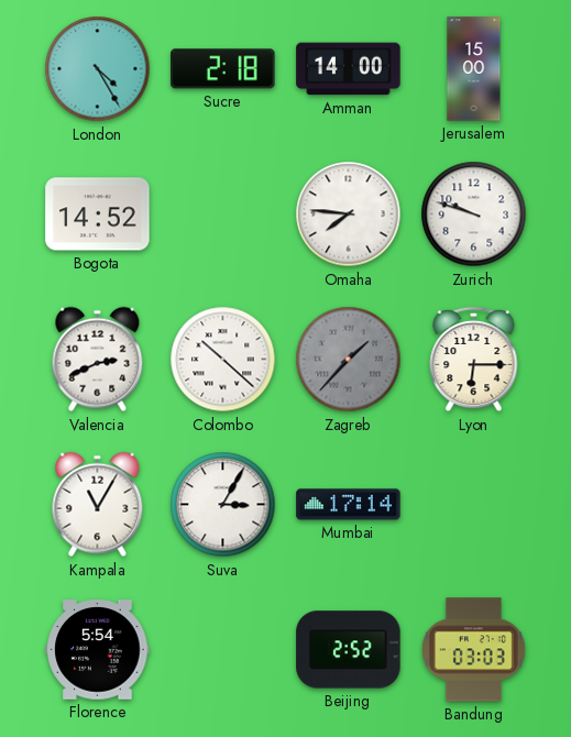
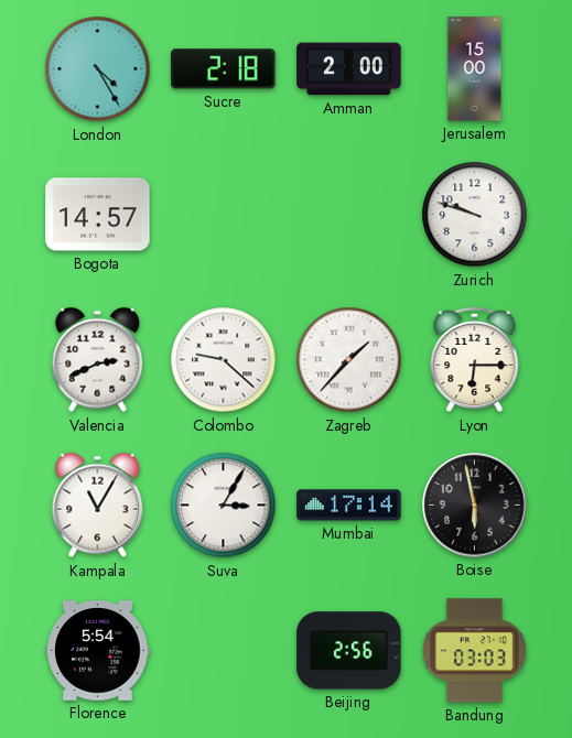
Amman: 14:00 -> 2:00 (349, 69)
Bogota: 14:52 -> 14:57 (98, 215)
Omaha: 7:46 -> none (349, 215)
Colombo: 10:22 -> 9:22 (224, 360)
Zagreb dial: grey -> white (349, 360)
Boise: none -> 5:58 (475, 506)
Beijing: 2:52 -> 2:56 (349, 651)
